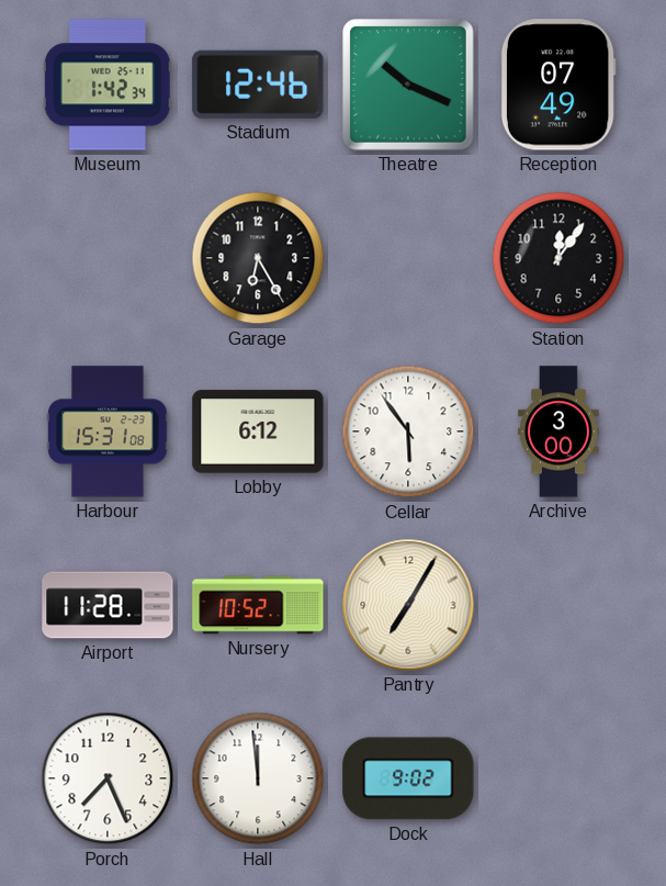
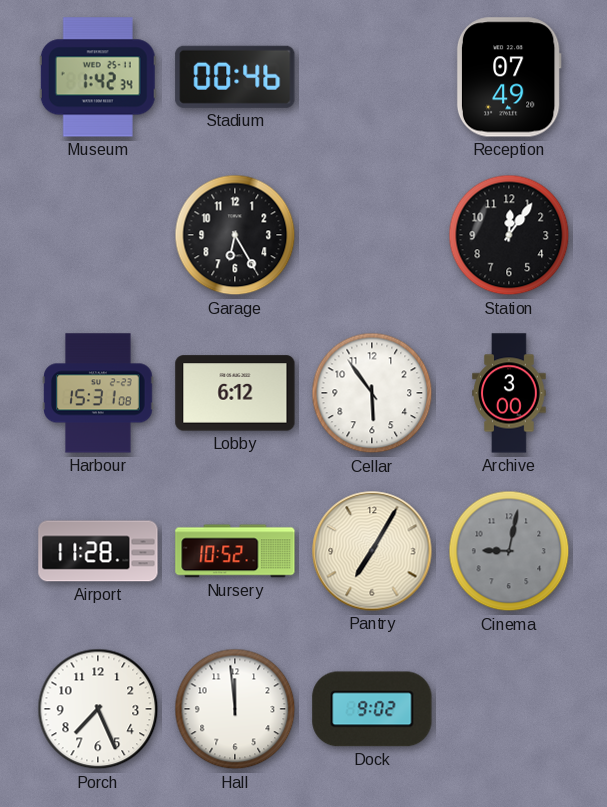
Stadium: 12:46 -> 00:46 (235, 77)
Theatre: 10:19 -> none (409, 86)
Cinema: none -> 9:02 (509, 551)
